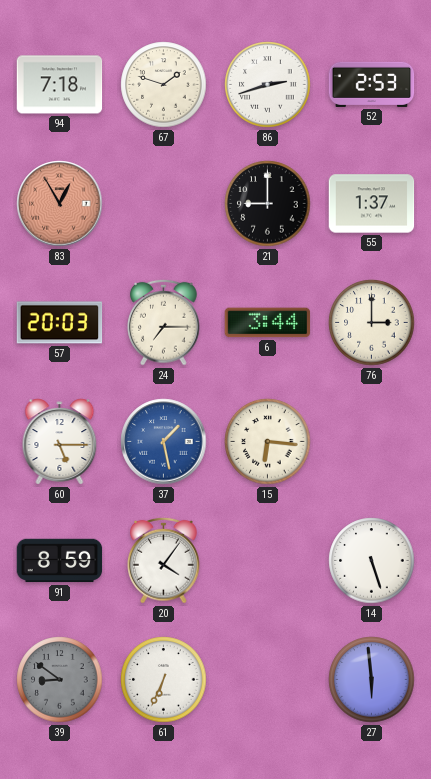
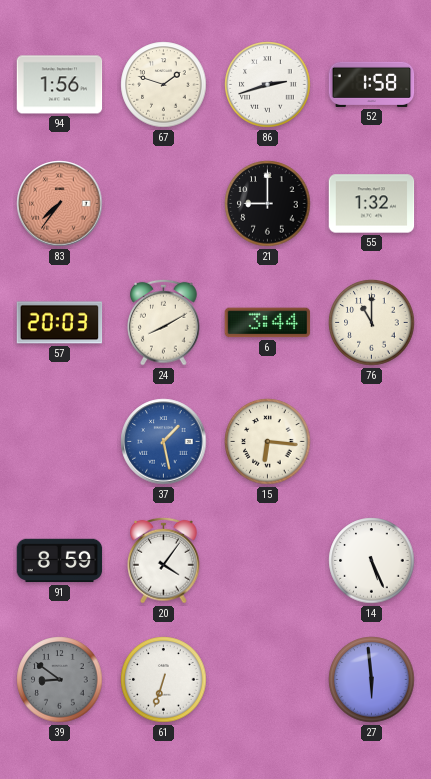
94: 7:18 -> 1:56 (60, 85)
52: 2:53 -> 1:58 (372, 84)
83: 12:55 -> 7:36 (60, 204)
55: 1:37 -> 1:32 (372, 204)
24: 7:15 -> 8:10 (164, 322)
76: 3:00 -> 11:00 (372, 323)
60: 5:15 -> none (60, 442)
14: 5:27 -> 5:26 (372, 561)
61: 6:34 -> 6:33 (164, 680)
